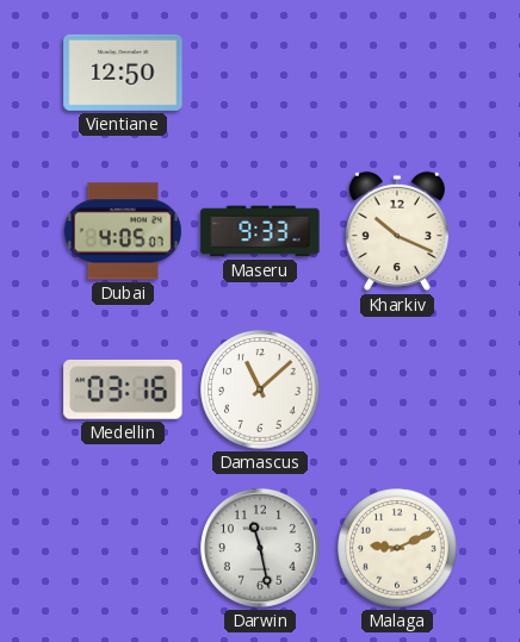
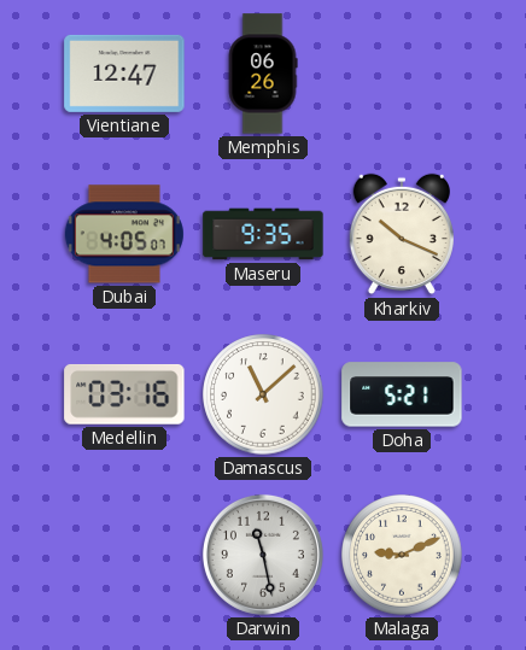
Vientiane: 12:50 -> 12:47 (124, 74)
Memphis: none -> 06:26 (263, 74)
Maseru: 9:33 -> 9:35 (263, 234)
Doha: none -> 5:21 (402, 394)
